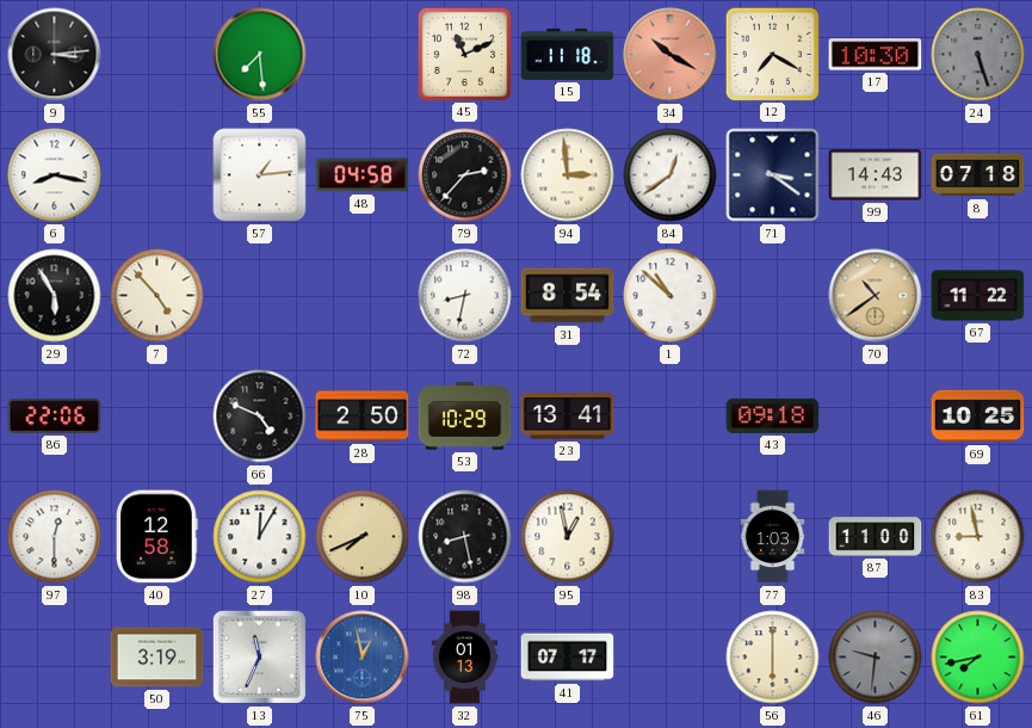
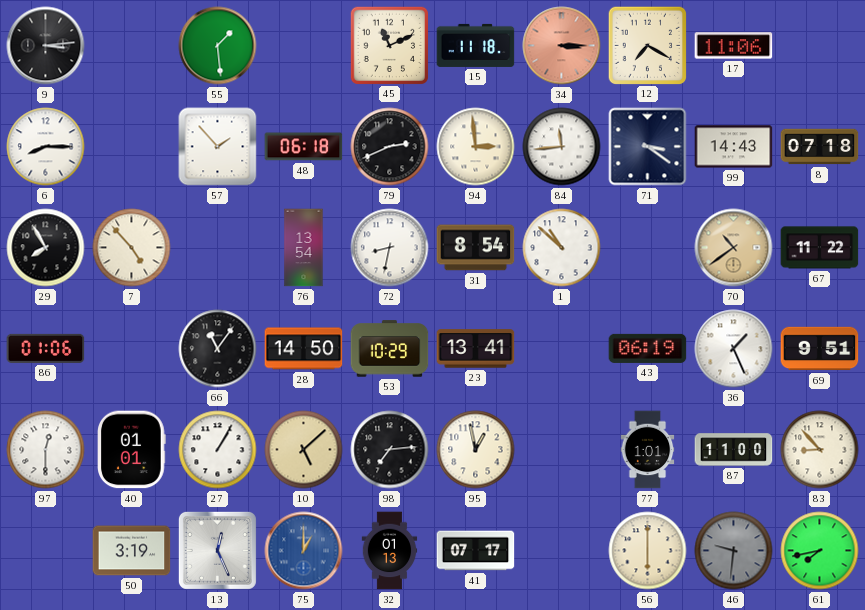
55: 7:29 -> 1:29 (218, 46)
34: 10:20 -> 3:15 (562, 46)
17: 10:30 -> 11:06 (734, 46)
24: 5:27 -> none (978, 55)
6: 8:17 -> 8:15 (46, 147)
57: 1:14 -> 1:53 (218, 147)
48: 04:58 -> 06:18 (304, 147)
79: 2:37 -> 2:41 (390, 147)
84: 12:39 -> 11:44 (562, 147)
29: 5:55 -> 7:55 (46, 248)
76: none -> 13:54 (304, 248)
86: 22:06 -> 01:06 (46, 348)
66: 4:49 -> 11:06 (218, 349)
28: 2:50 -> 14:50 (304, 349)
43: 09:18 -> 06:19 (648, 348)
36: none -> 1:26 (734, 349)
69: 10:25 -> 9:51 (820, 349)
40: 12:58 -> 01:01 (132, 450)
27: 12:05 -> 1:05 (218, 450)
10: 7:41 -> 5:08 (304, 450)
98: 8:28 -> 7:14 (390, 450)
77: 1:03 -> 1:01 (648, 450)
83: 8:58 -> 8:53 (820, 450)
13: 11:34 -> 12:26 (217, 550)
75: 12:58 -> 1:00 (304, 551)
